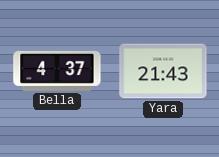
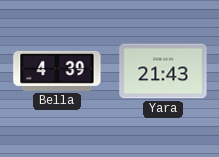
Bella: 4:37 -> 4:39 (57, 71)
